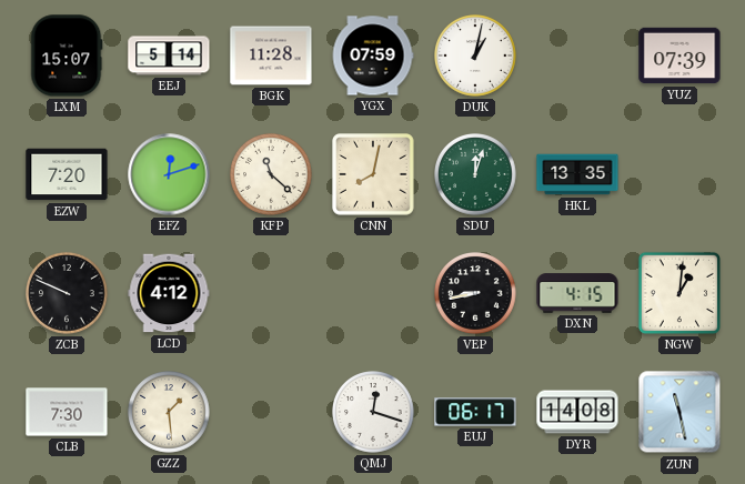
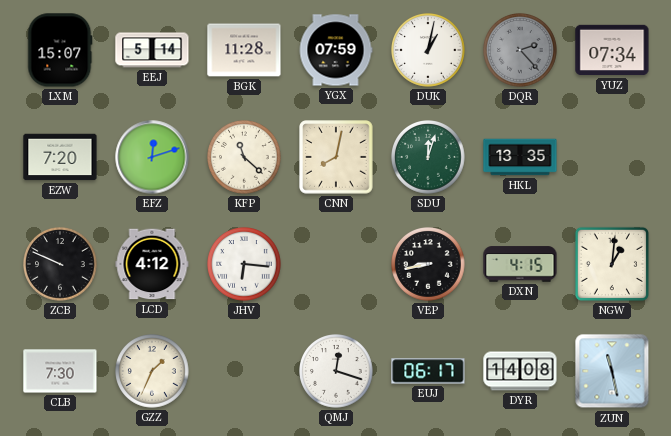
DQR: none -> 2:23 (521, 51)
YUZ: 07:39 -> 07:34 (612, 50)
JHV: none -> 6:16 (245, 265)
GZZ: 1:29 -> 1:34 (153, 372)
